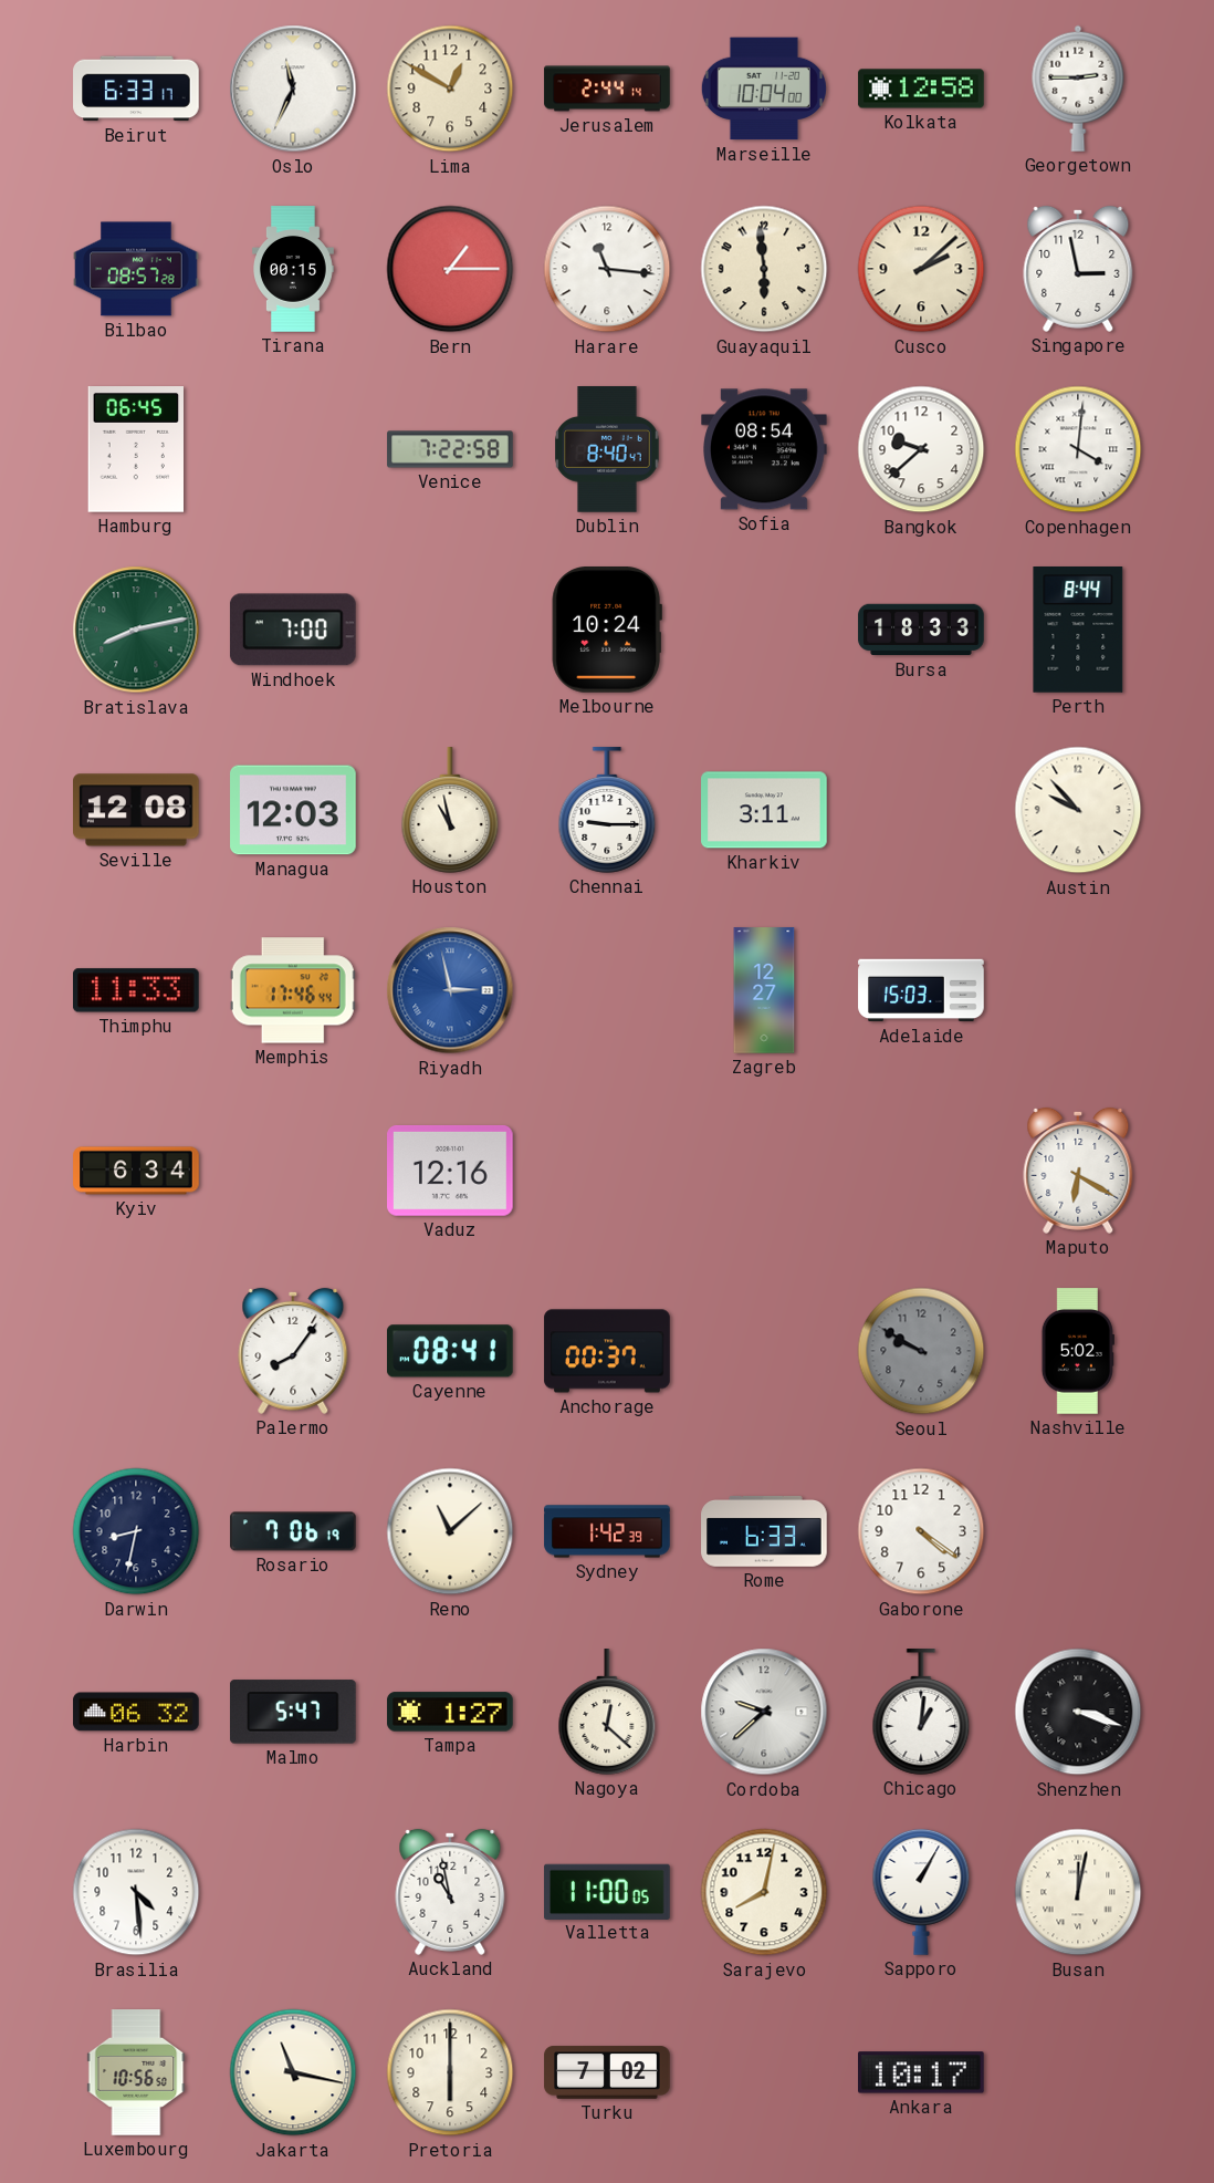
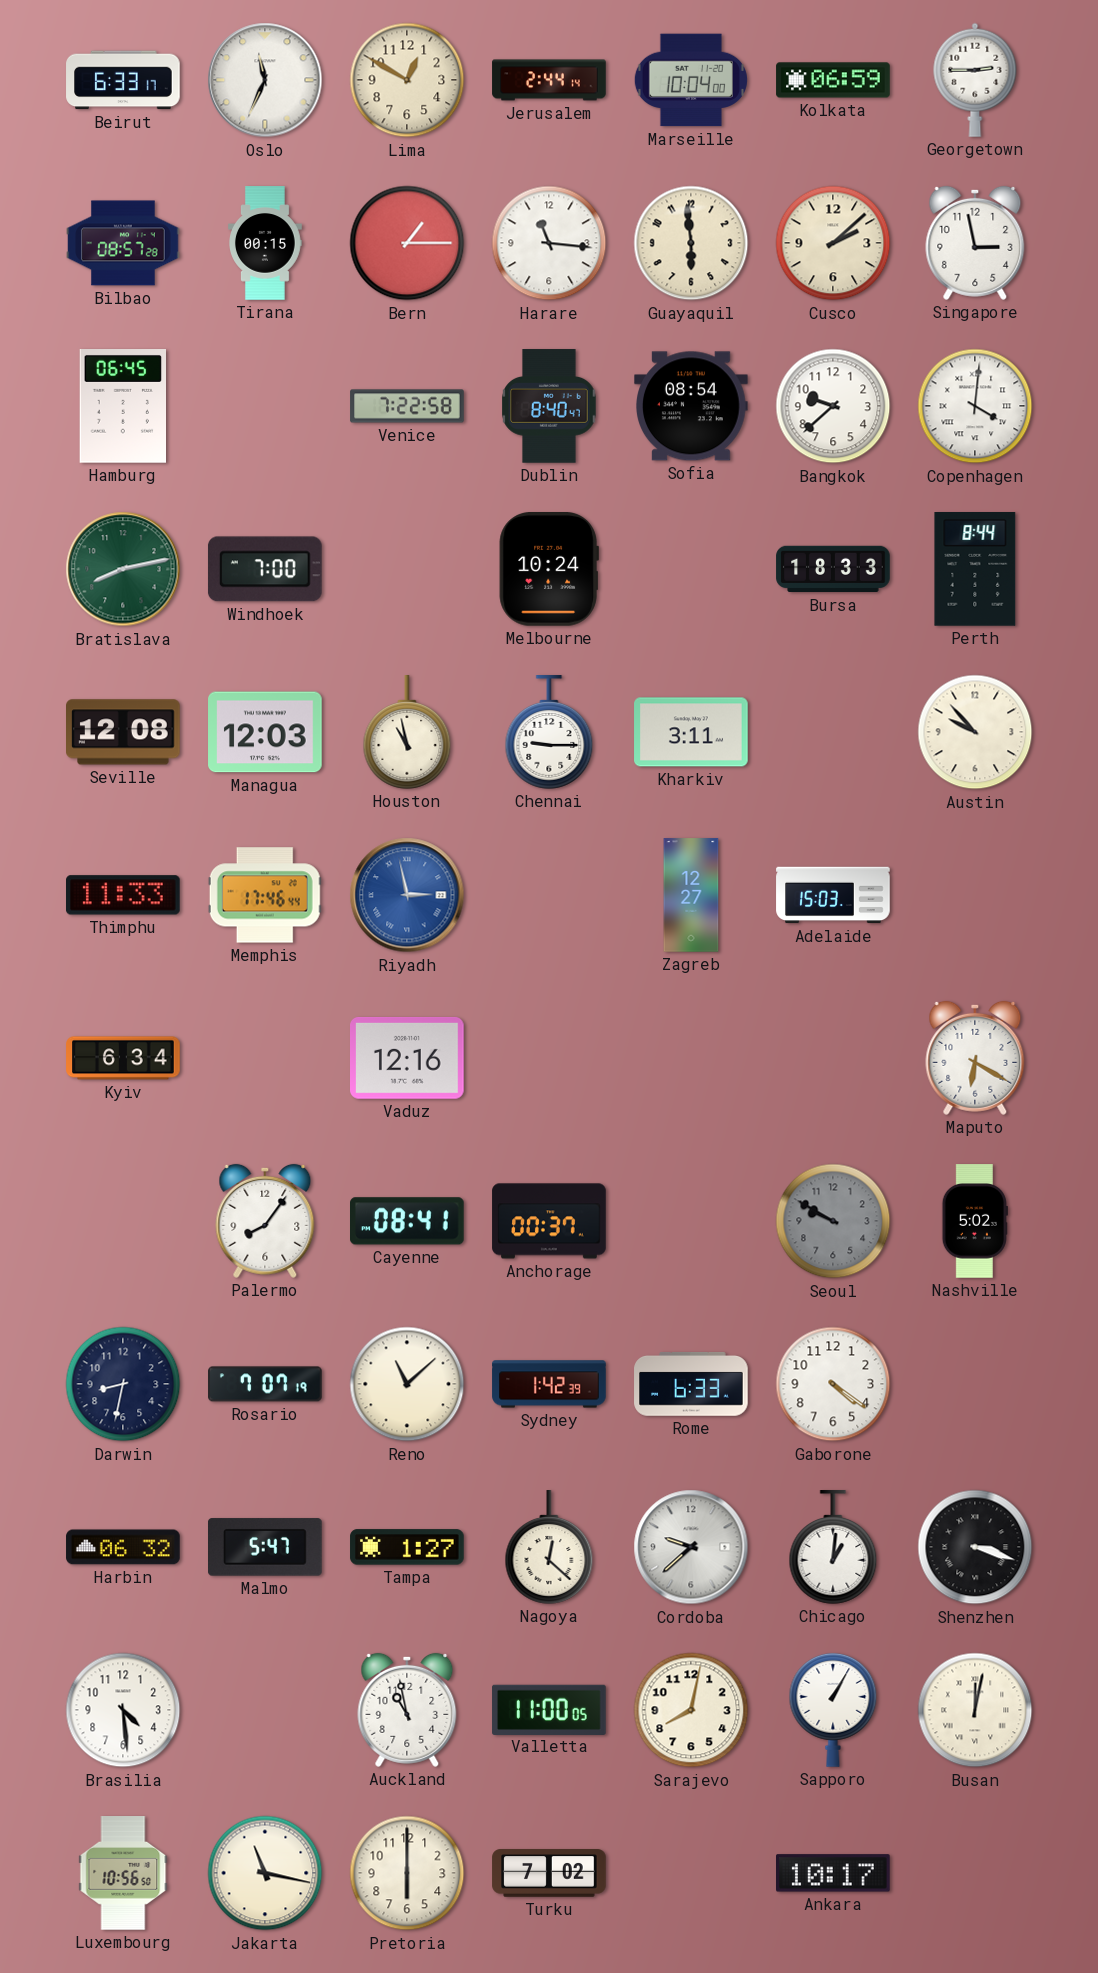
Kolkata: 12:58 -> 06:59 (833, 80)
Rosario: 7:06 -> 7:07 (265, 1384)
